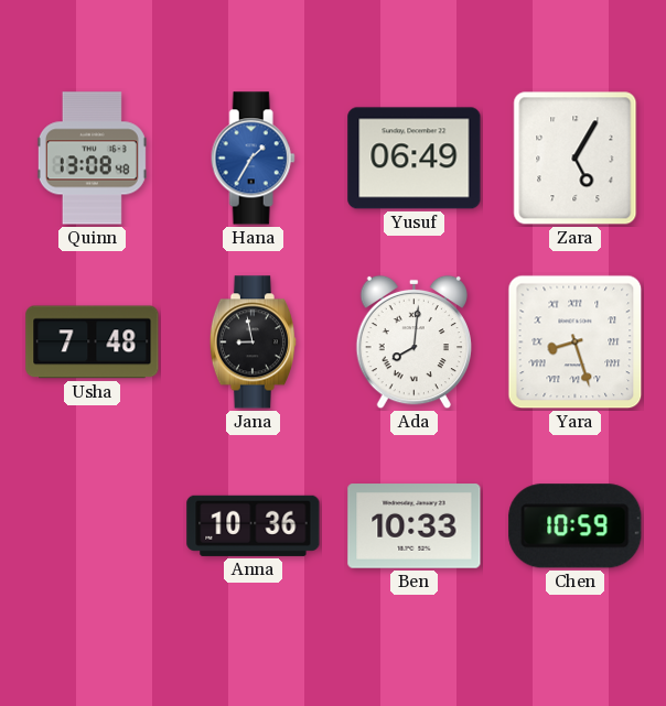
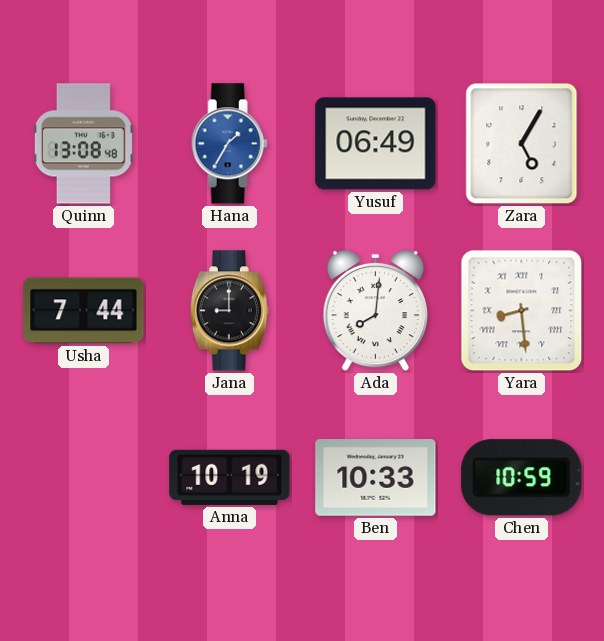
Usha: 7:48 -> 7:44 (84, 311)
Jana: 8:58 -> 9:00 (229, 311)
Yara: 8:27 -> 8:29 (522, 311)
Anna: 10:36 -> 10:19 (230, 477)
